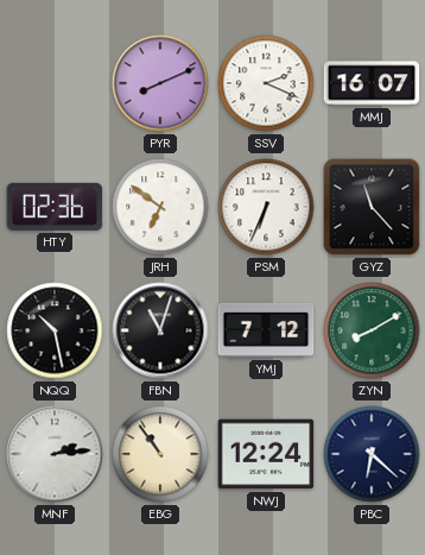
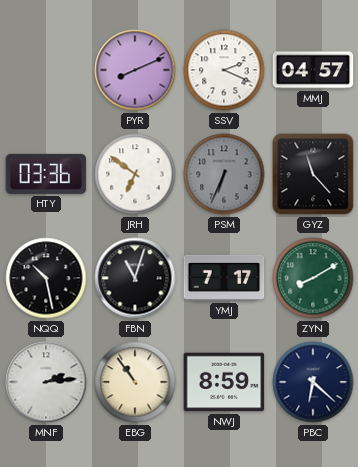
MMJ: 16:07 -> 04:57 (313, 70)
HTY: 02:36 -> 03:36 (46, 174)
PSM dial: white -> grey (224, 174)
YMJ: 7:12 -> 7:17 (224, 278)
NWJ: 12:24 -> 8:59 (224, 382)
